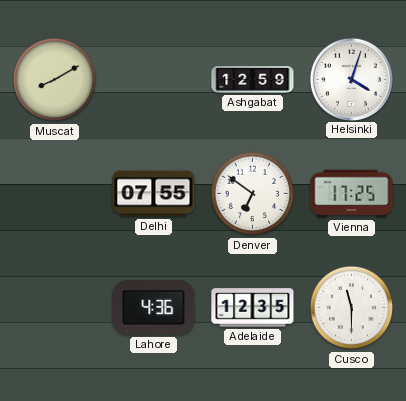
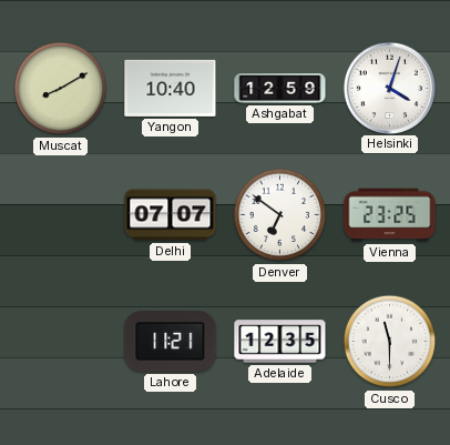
Yangon: none -> 10:40 (171, 88)
Delhi: 07:55 -> 07:07 (171, 215)
Vienna: 17:25 -> 23:25 (390, 215)
Lahore: 4:36 -> 11:21 (171, 342)
